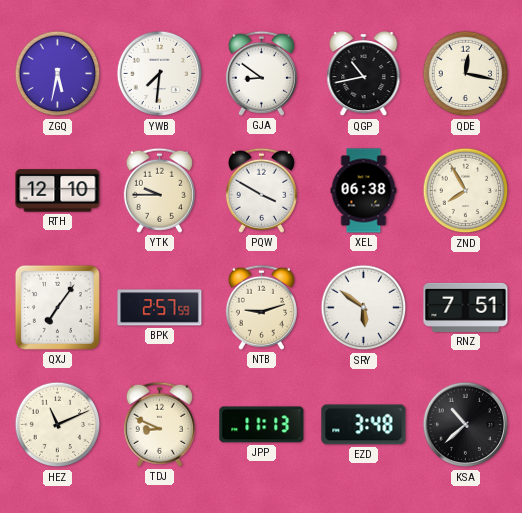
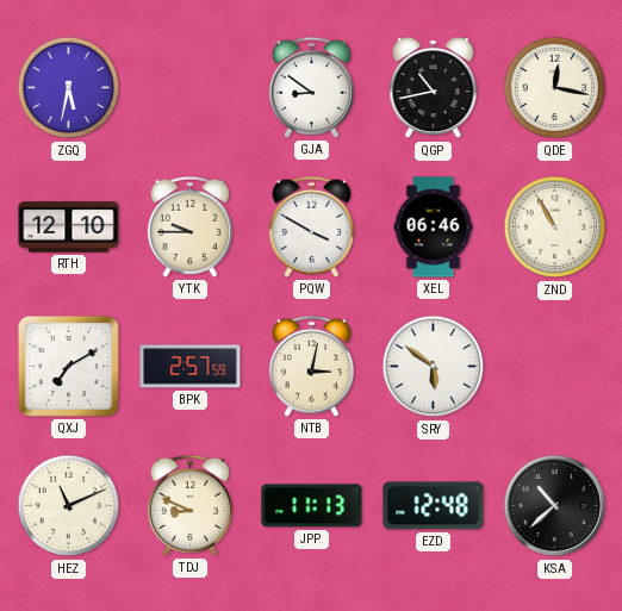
YWB: 7:31 -> none (160, 74)
XEL: 06:38 -> 06:46 (434, 227)
ZND: 7:55 -> 10:55 (555, 227)
QXJ: 7:06 -> 7:10 (68, 366)
NTB: 9:12 -> 3:02 (311, 366)
RNZ: 7:51 -> none (466, 307)
EZD: 3:48 -> 12:48 (434, 506)
